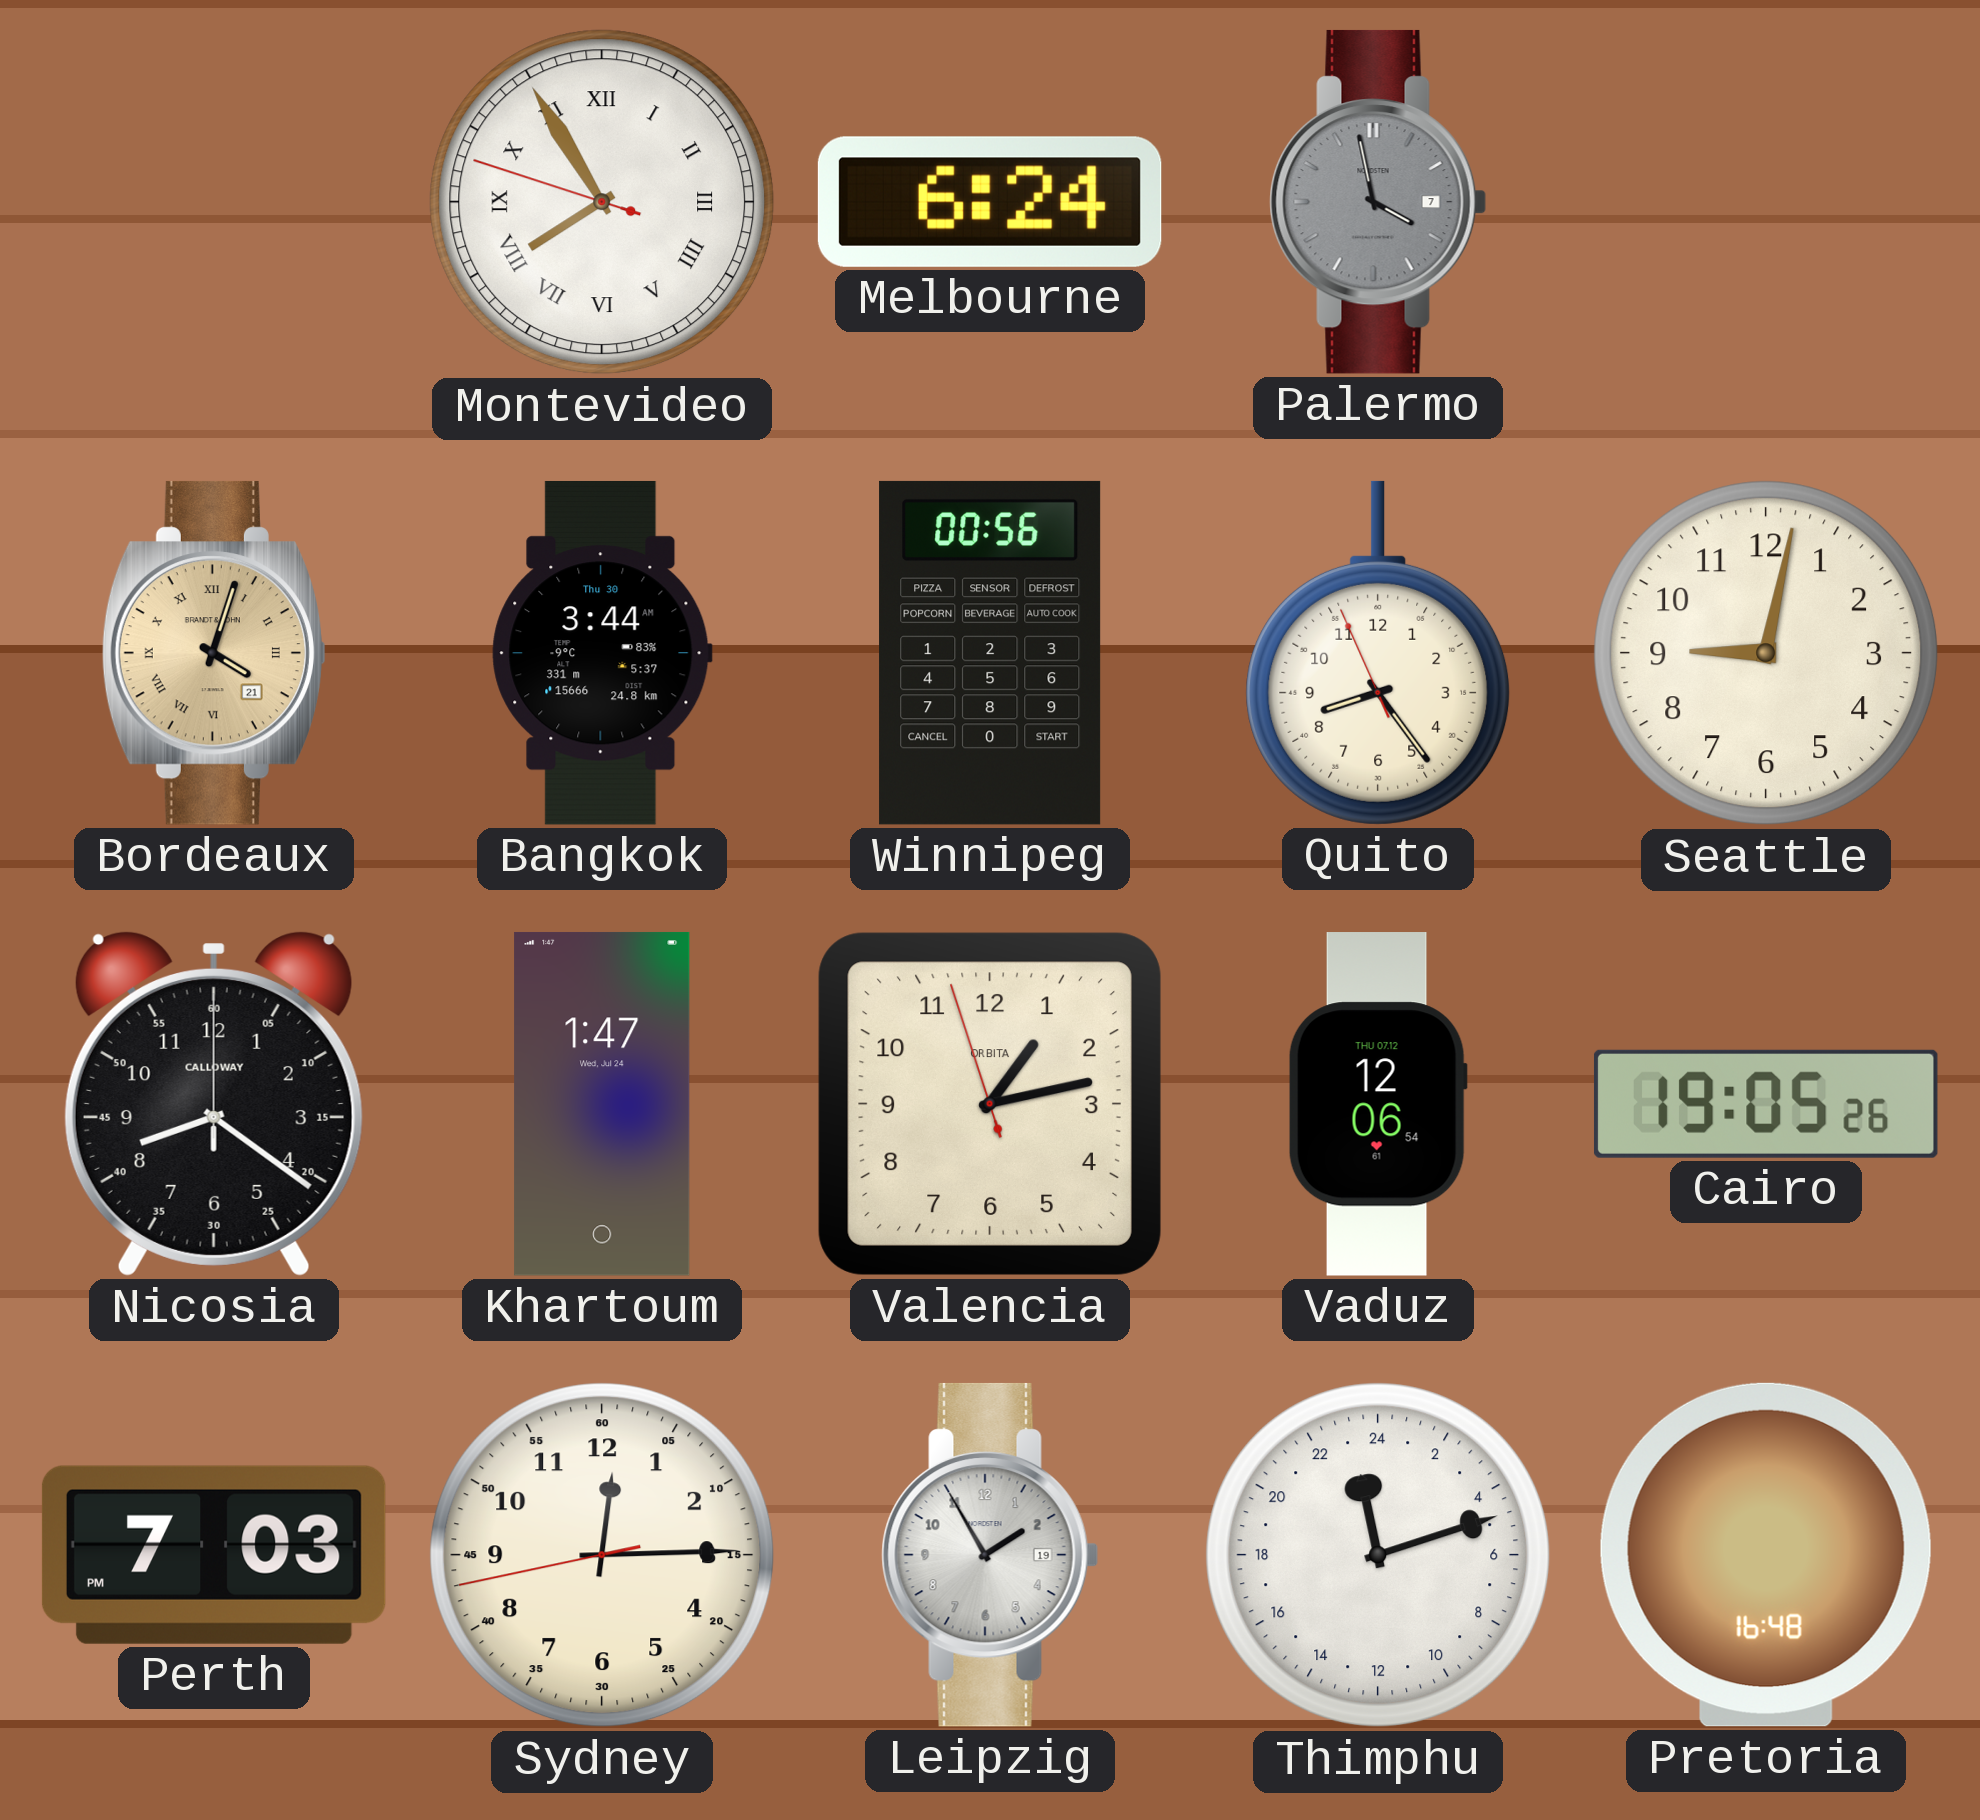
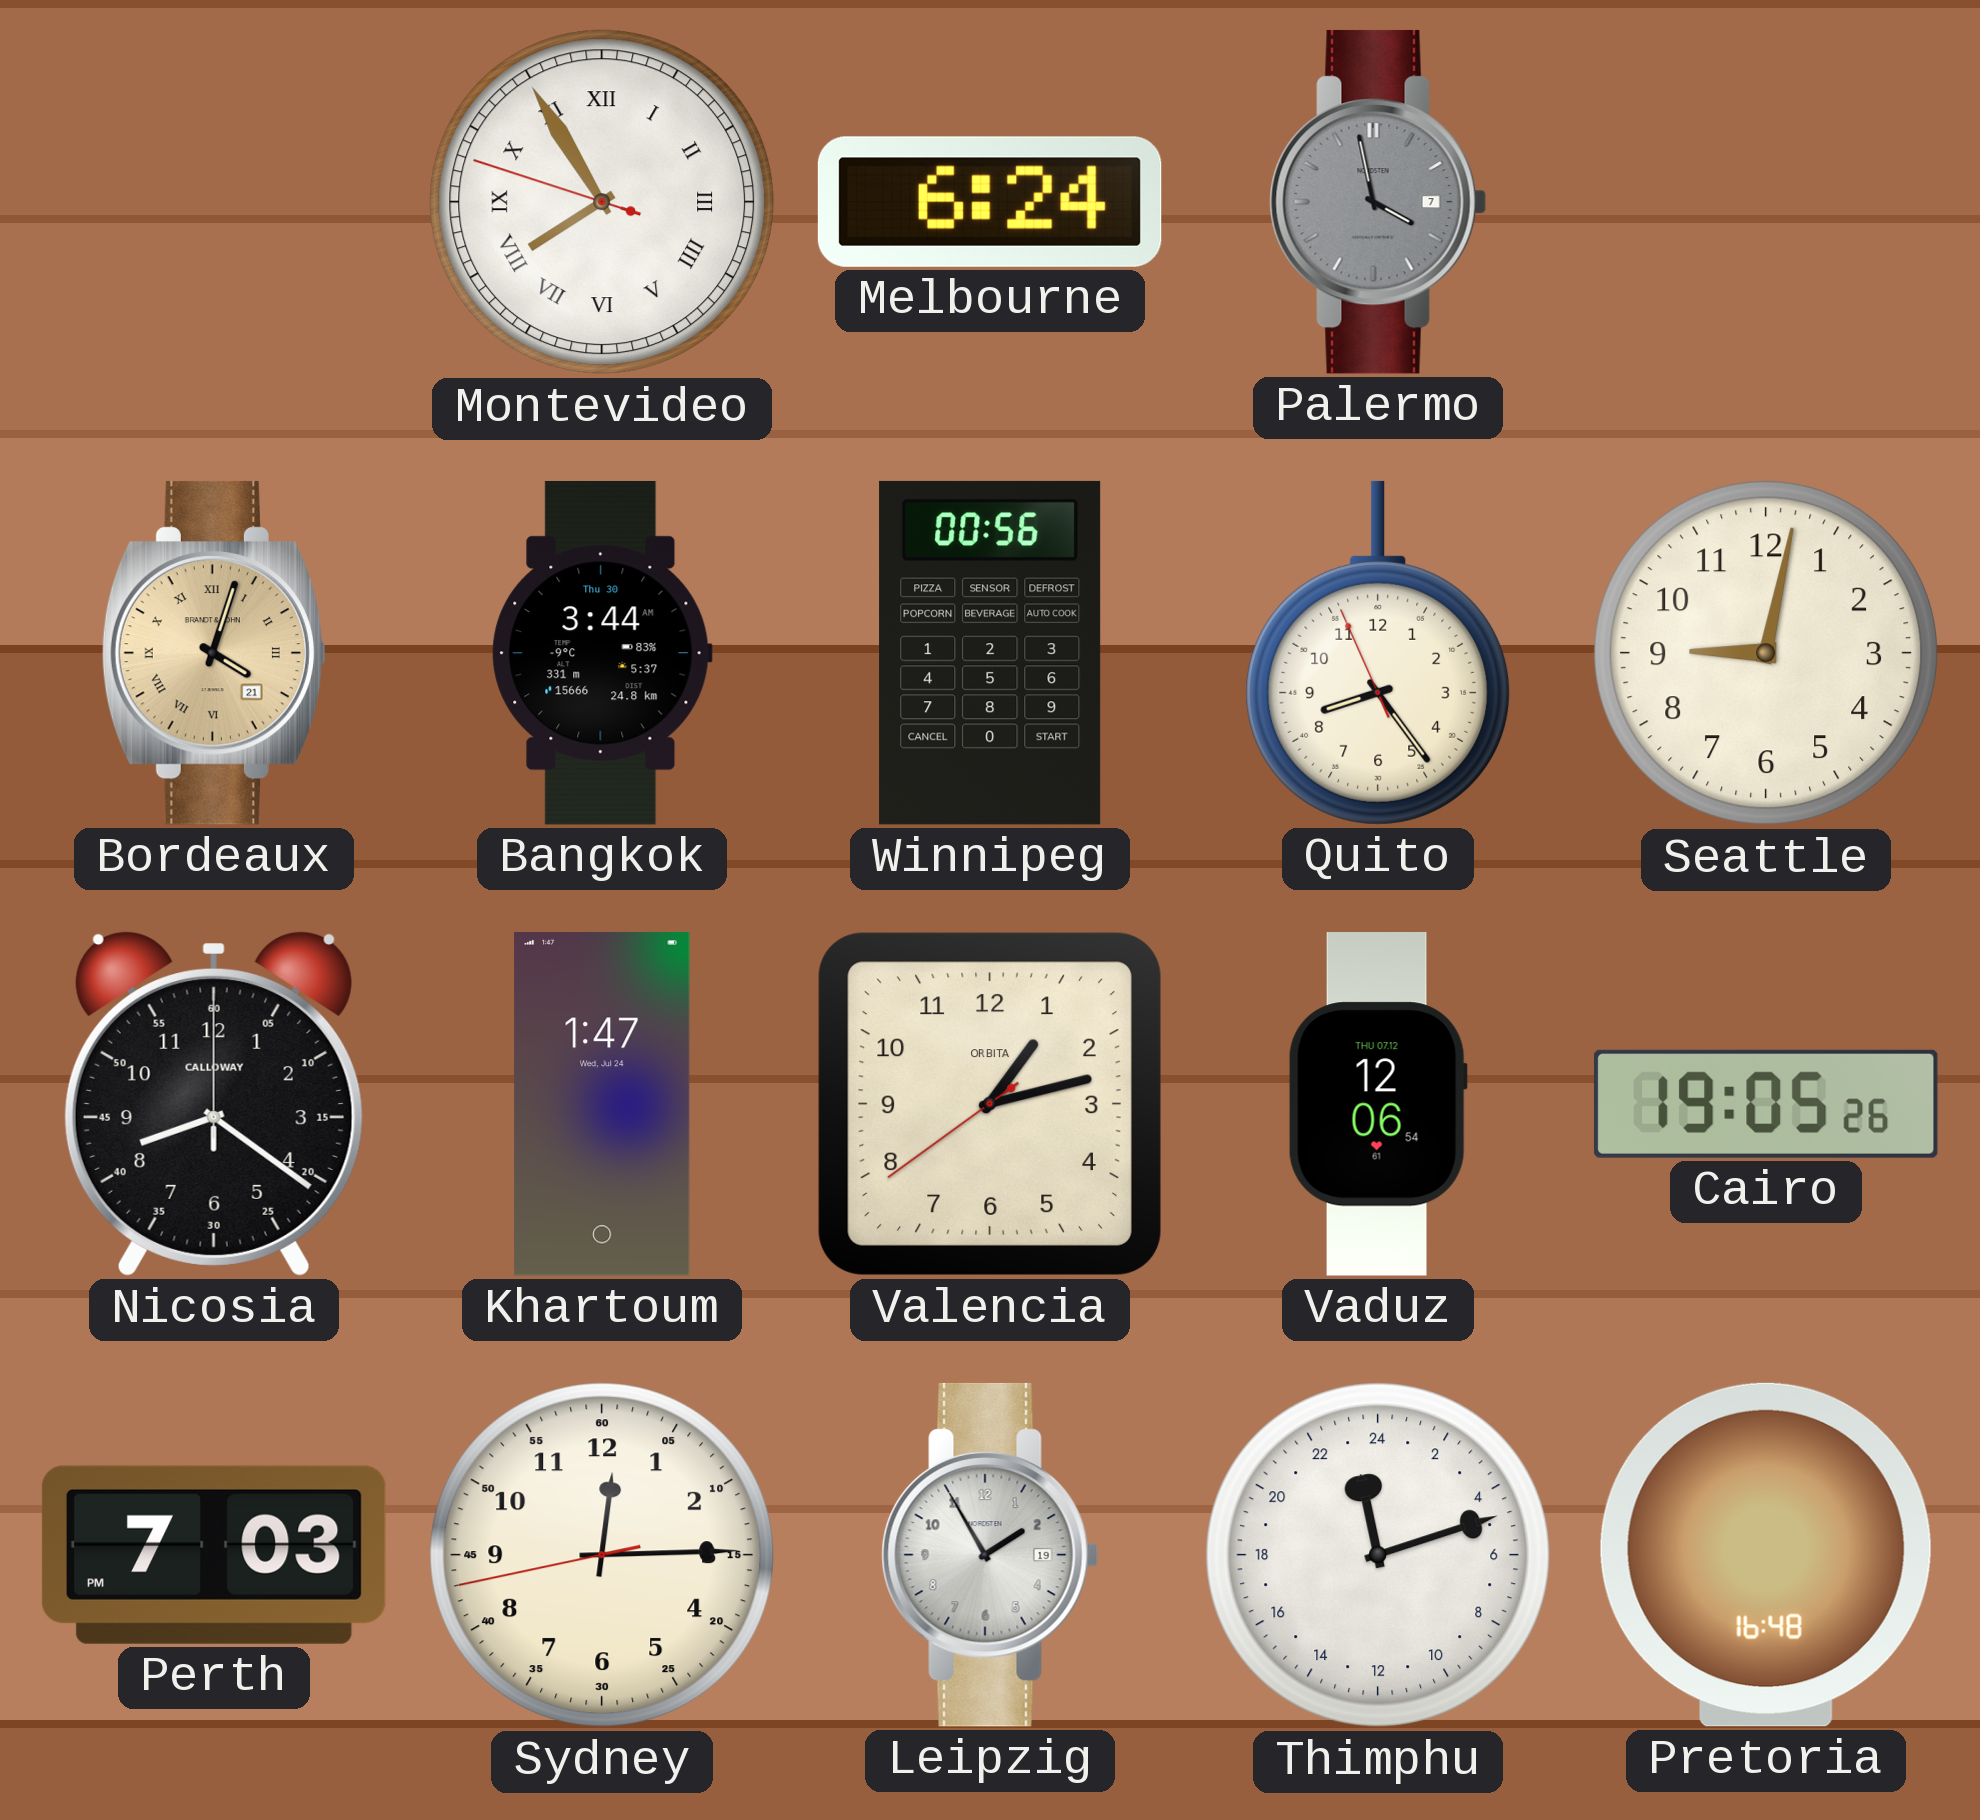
Valencia: 1:12:57 -> 1:12:39 (990, 1104)
